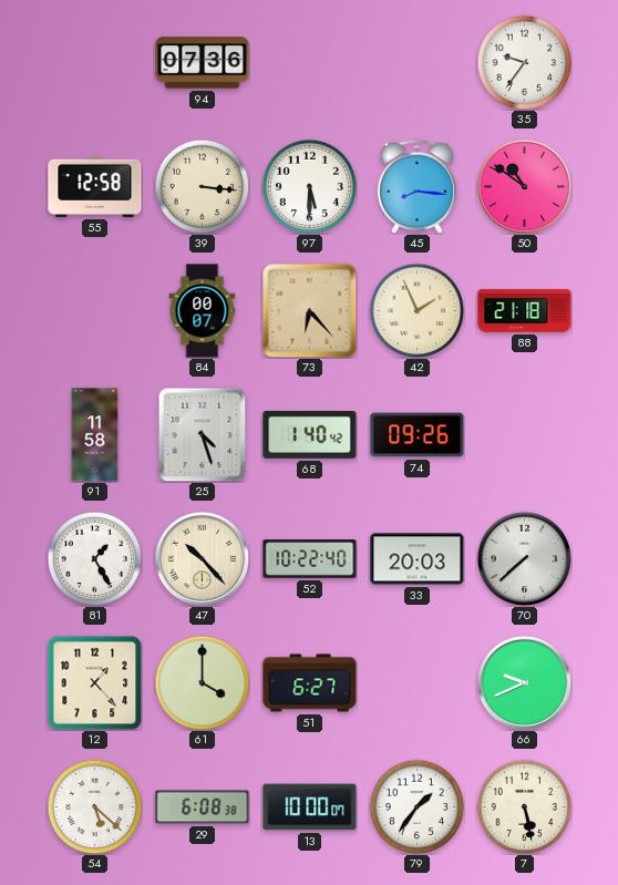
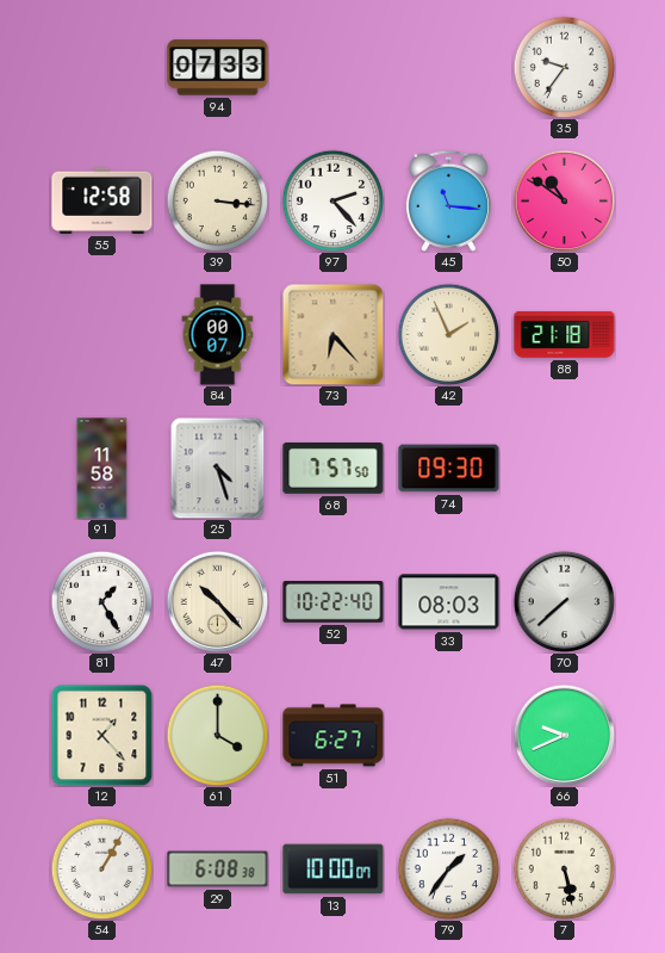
94: 07:36 -> 07:33 (218, 68)
97: 5:30 -> 2:23 (332, 200)
45: 8:16 -> 11:16 (448, 200)
68: 1:40 -> 7:57 (334, 468)
74: 09:26 -> 09:30 (449, 469)
33: 20:03 -> 08:03 (449, 602)
54: 5:22 -> 1:05 (101, 868)
